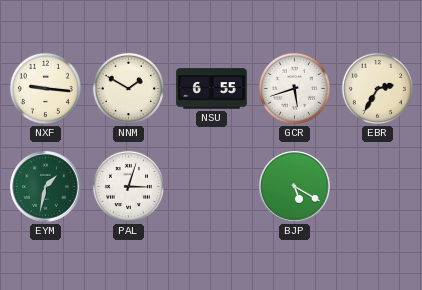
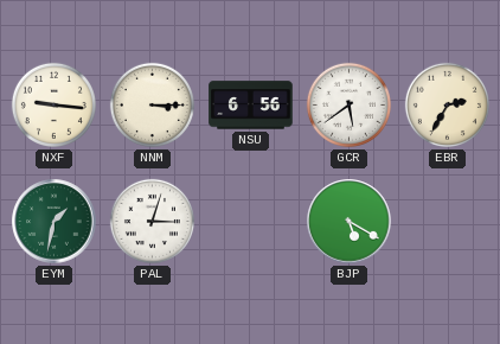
NNM: 1:50 -> 3:15 (152, 104)
NSU: 6:55 -> 6:56 (251, 106)
GCR: 5:42 -> 5:39 (348, 104)
